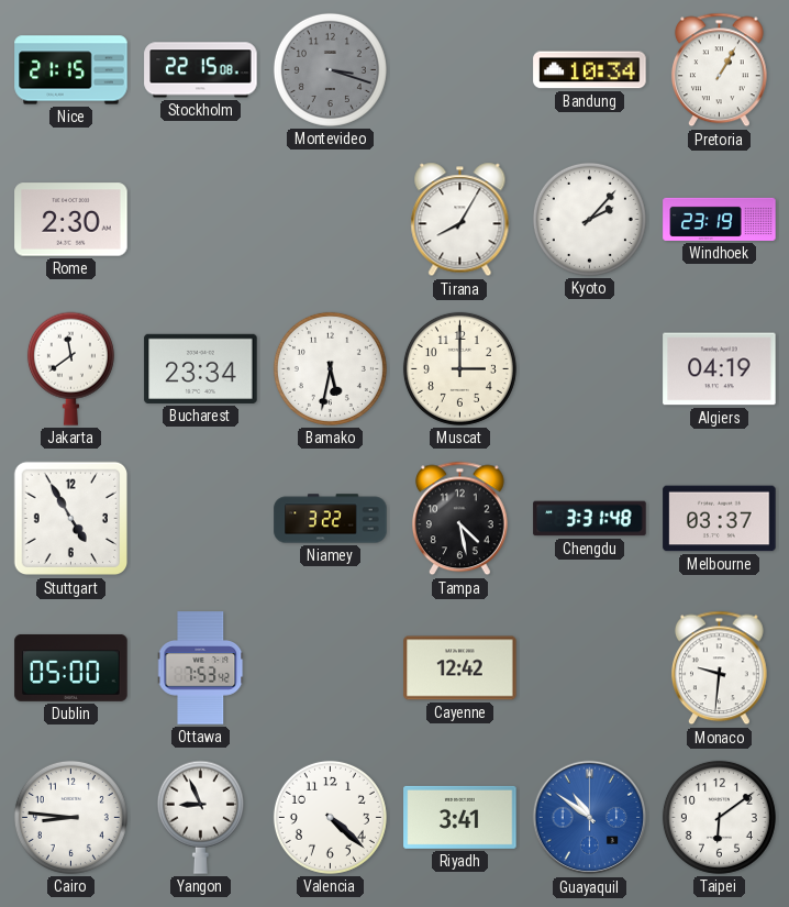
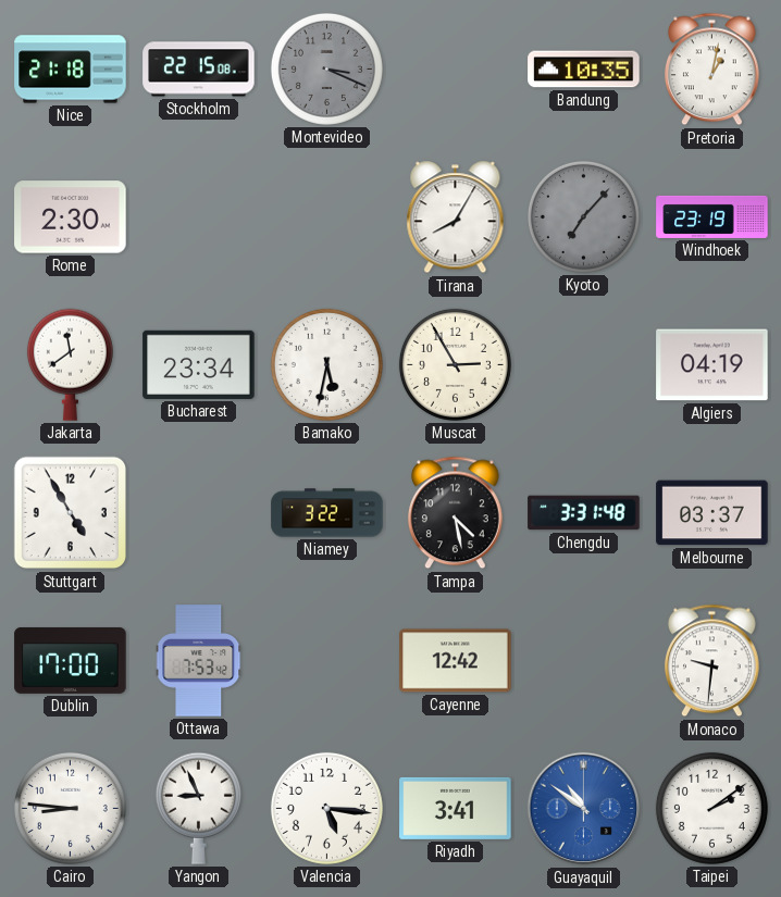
Nice: 21:15 -> 21:18 (71, 70)
Montevideo: 3:18 -> 3:19 (326, 68)
Bandung: 10:34 -> 10:35 (584, 70)
Pretoria: 1:05 -> 1:02 (711, 70)
Kyoto: 2:07 -> 7:07 (583, 216)
Kyoto dial: white -> grey (583, 216)
Muscat: 3:00 -> 2:55 (455, 364)
Dublin: 05:00 -> 17:00 (71, 660)
Valencia: 4:22 -> 5:16 (326, 808)
Taipei: 6:09 -> 2:09 (711, 808)
